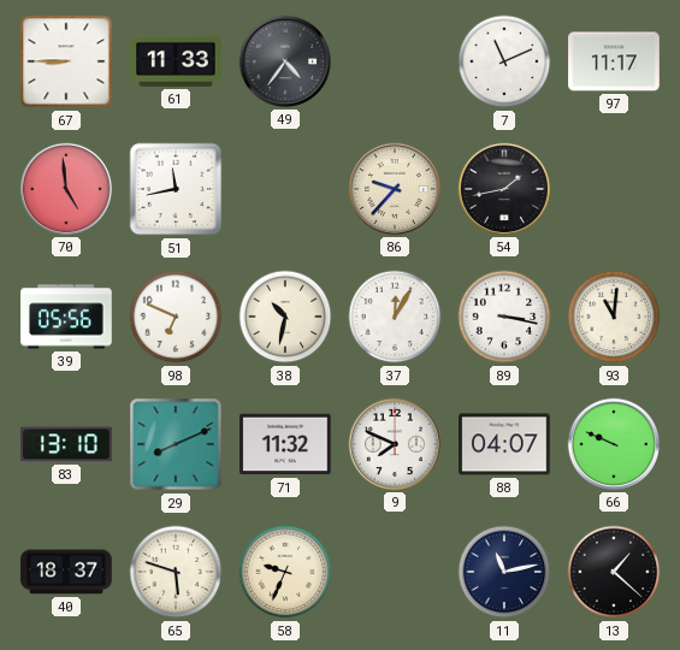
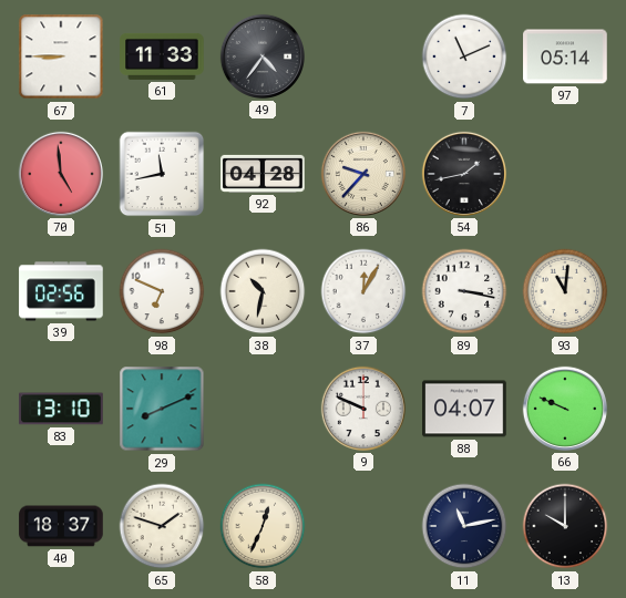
97: 11:17 -> 05:14 (565, 56)
92: none -> 04:28 (263, 174)
39: 05:56 -> 02:56 (61, 291)
71: 11:32 -> none (285, 444)
9: 7:49 -> 9:49 (363, 409)
65: 5:48 -> 1:48 (162, 526)
58: 9:34 -> 12:34 (263, 526)
13: 1:22 -> 10:00 (565, 526)
